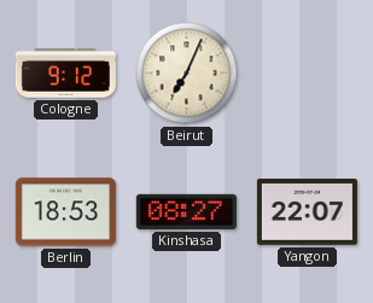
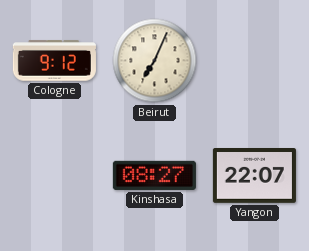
Berlin: 18:53 -> none (65, 212)
